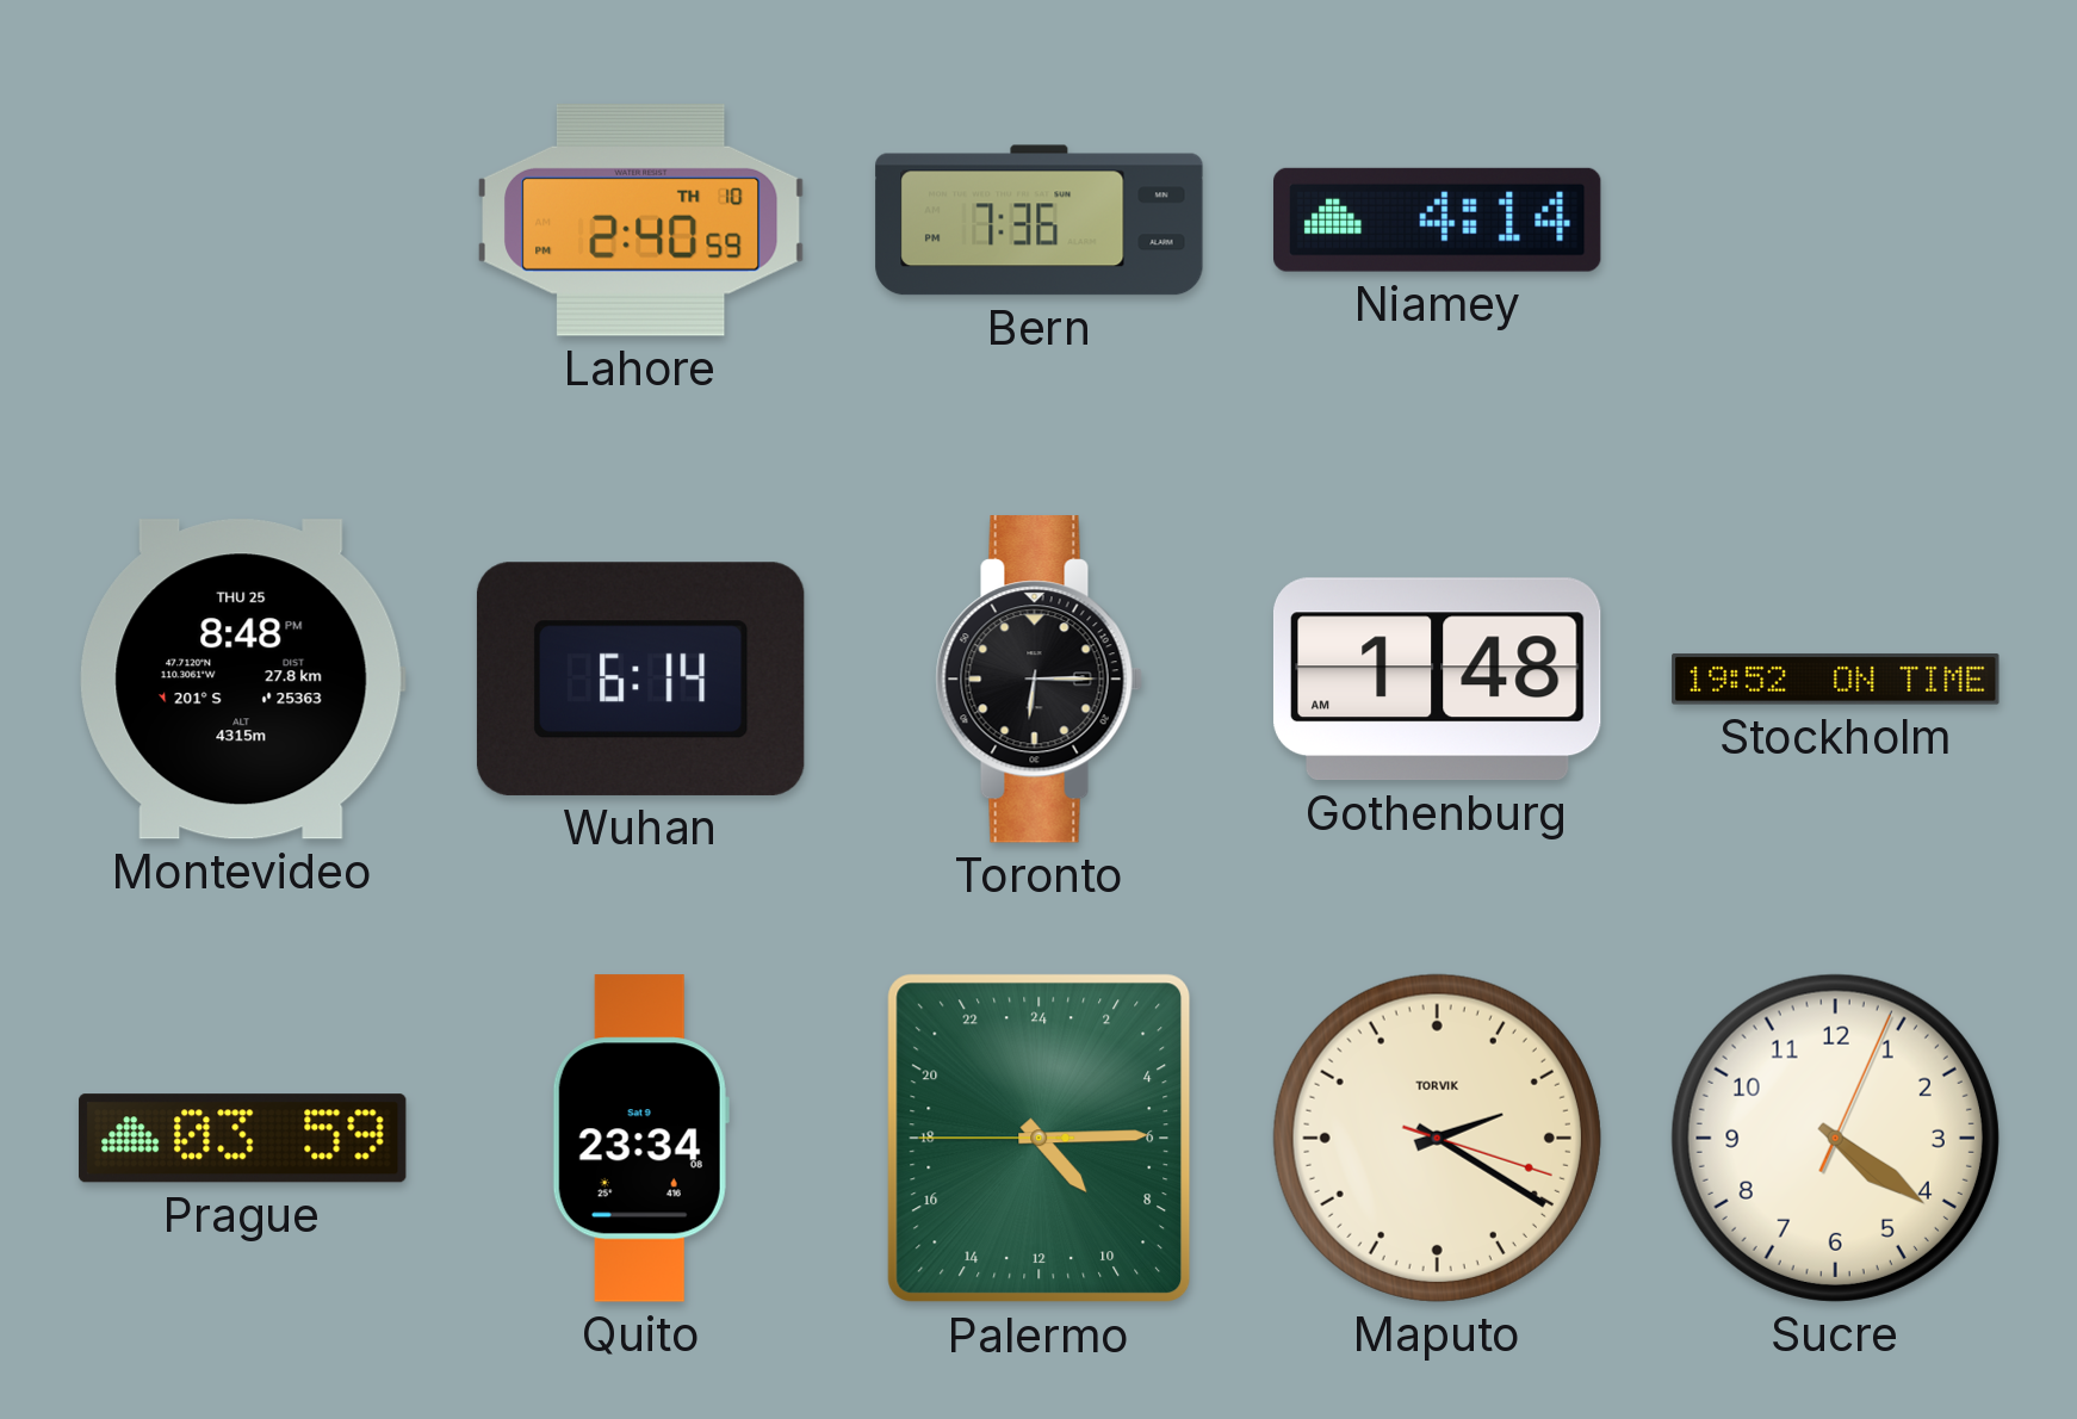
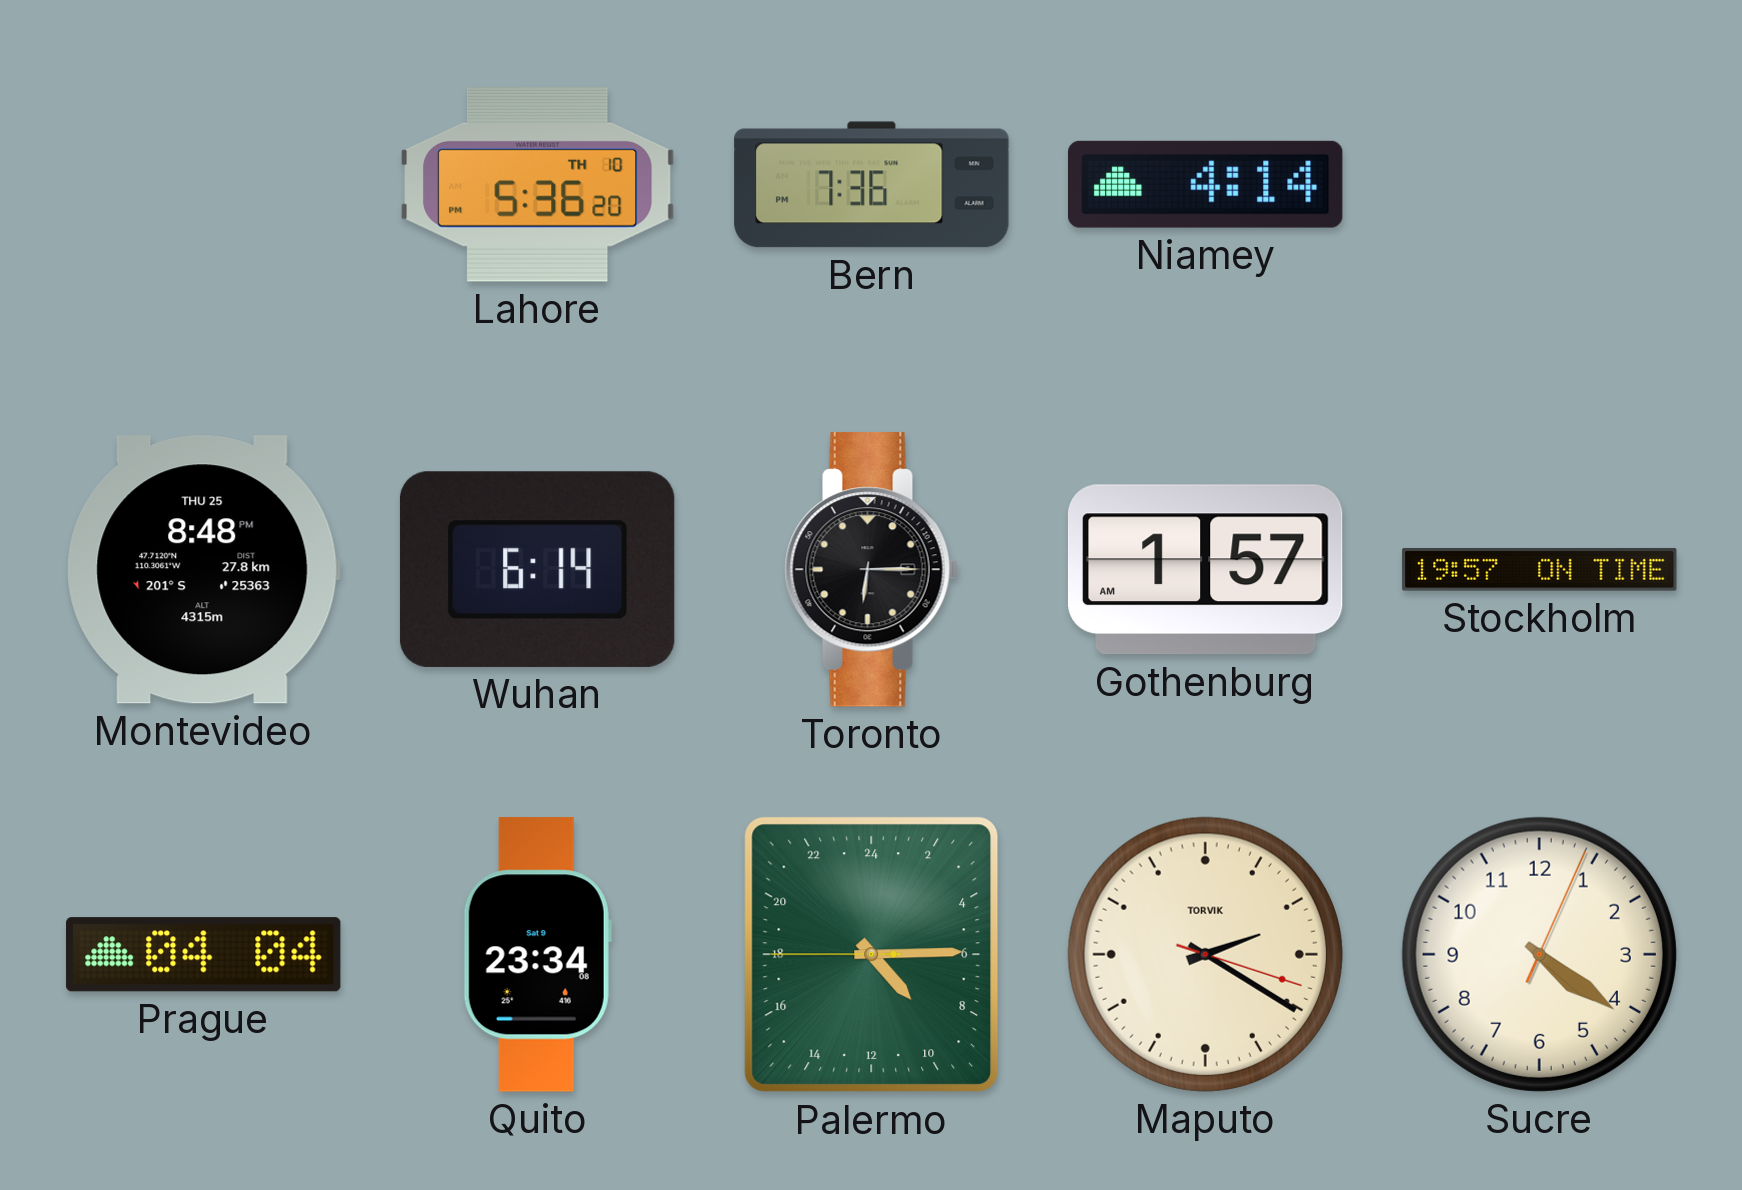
Lahore: 2:40 -> 5:36 (538, 184)
Gothenburg: 1:48 -> 1:57 (1205, 570)
Stockholm: 19:52 -> 19:57 (1540, 570)
Prague: 03:59 -> 04:04 (204, 955)
